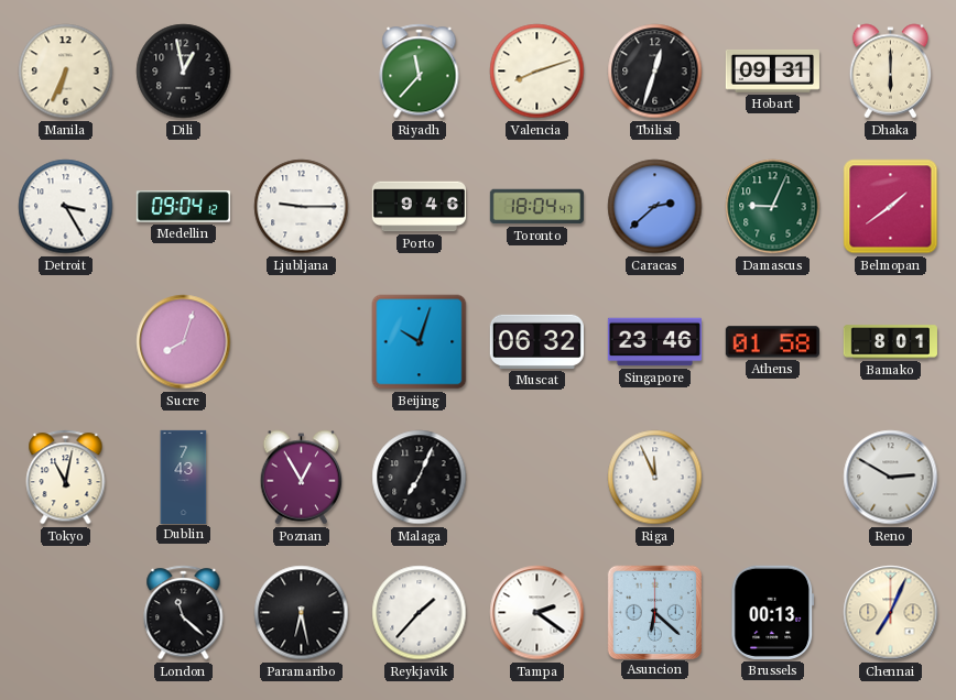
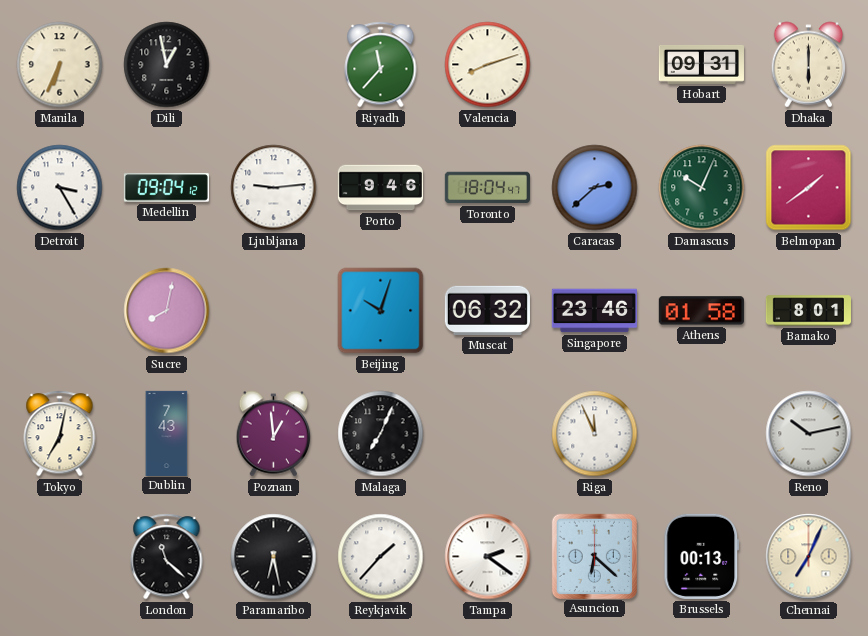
Tbilisi: 12:33 -> none (655, 72)
Ljubljana: 9:15 -> 9:14 (274, 188)
Damascus: 9:04 -> 10:04 (702, 188)
Sucre: 8:03 -> 8:02 (167, 311)
Tokyo: 11:02 -> 7:02 (60, 434)
Poznan: 12:55 -> 12:59 (274, 434)
Reno: 2:50 -> 10:13 (809, 434)
